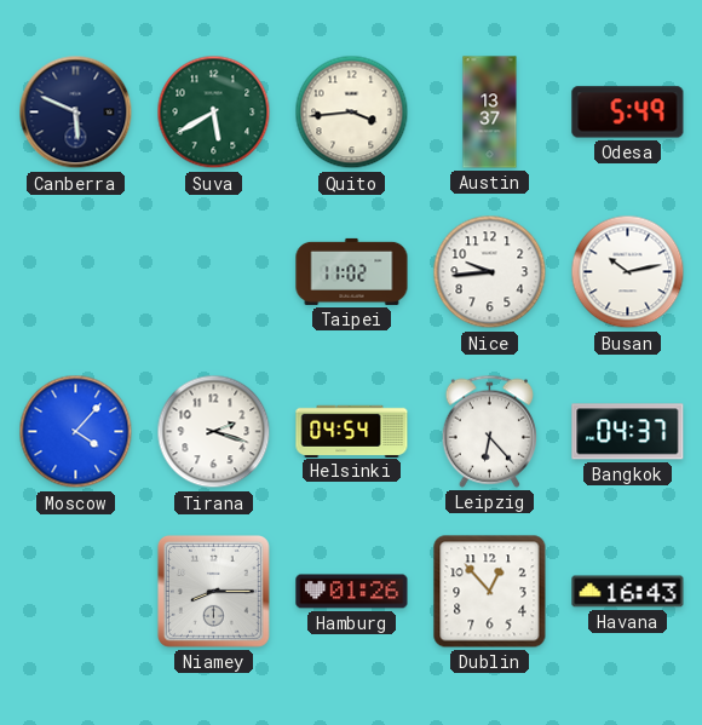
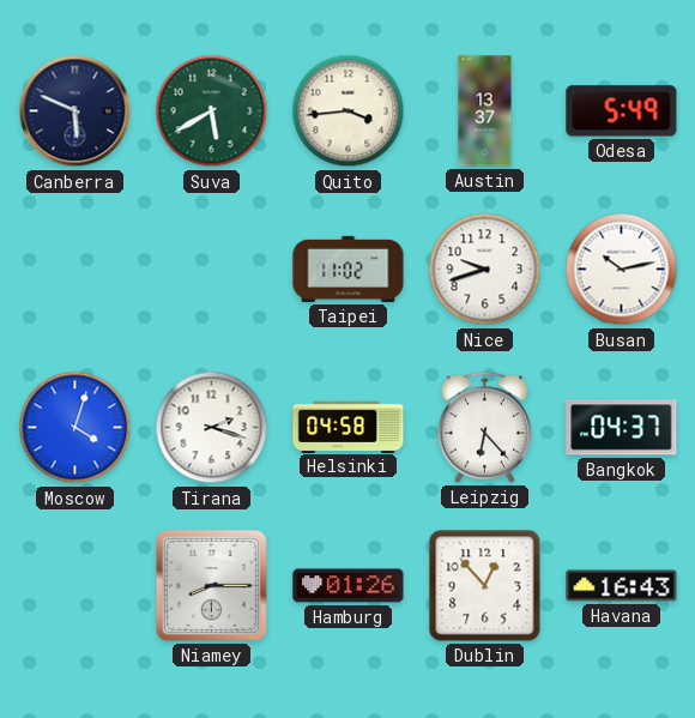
Nice: 9:44 -> 9:42 (485, 270)
Moscow: 4:07 -> 4:03 (75, 428)
Helsinki: 04:54 -> 04:58 (349, 427)
